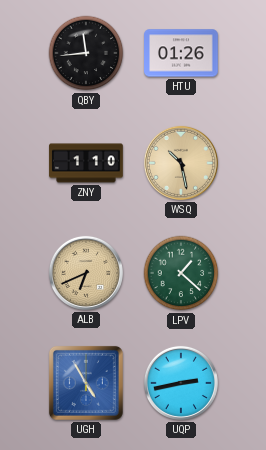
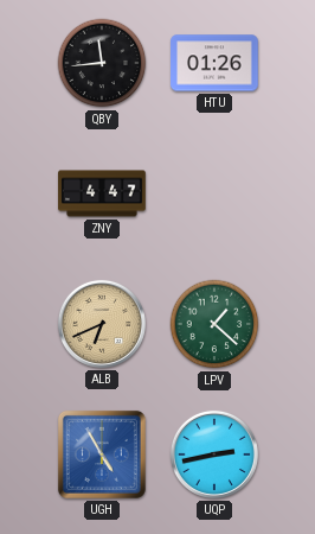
ZNY: 1:10 -> 4:47 (102, 193)
WSQ: 10:28 -> none (181, 163)
